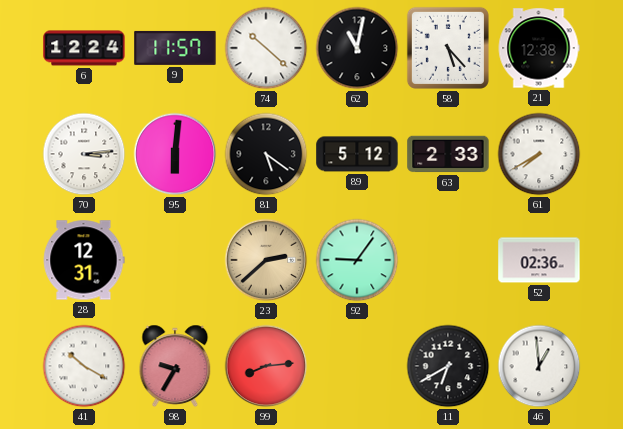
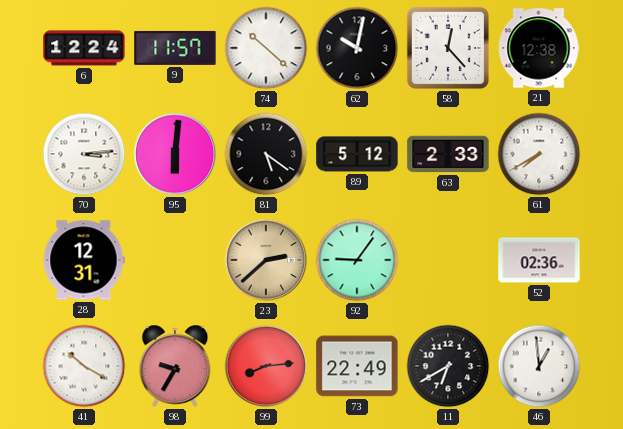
62: 11:02 -> 10:02 (357, 48)
58: 5:23 -> 12:23 (448, 48)
73: none -> 22:49 (357, 366)
